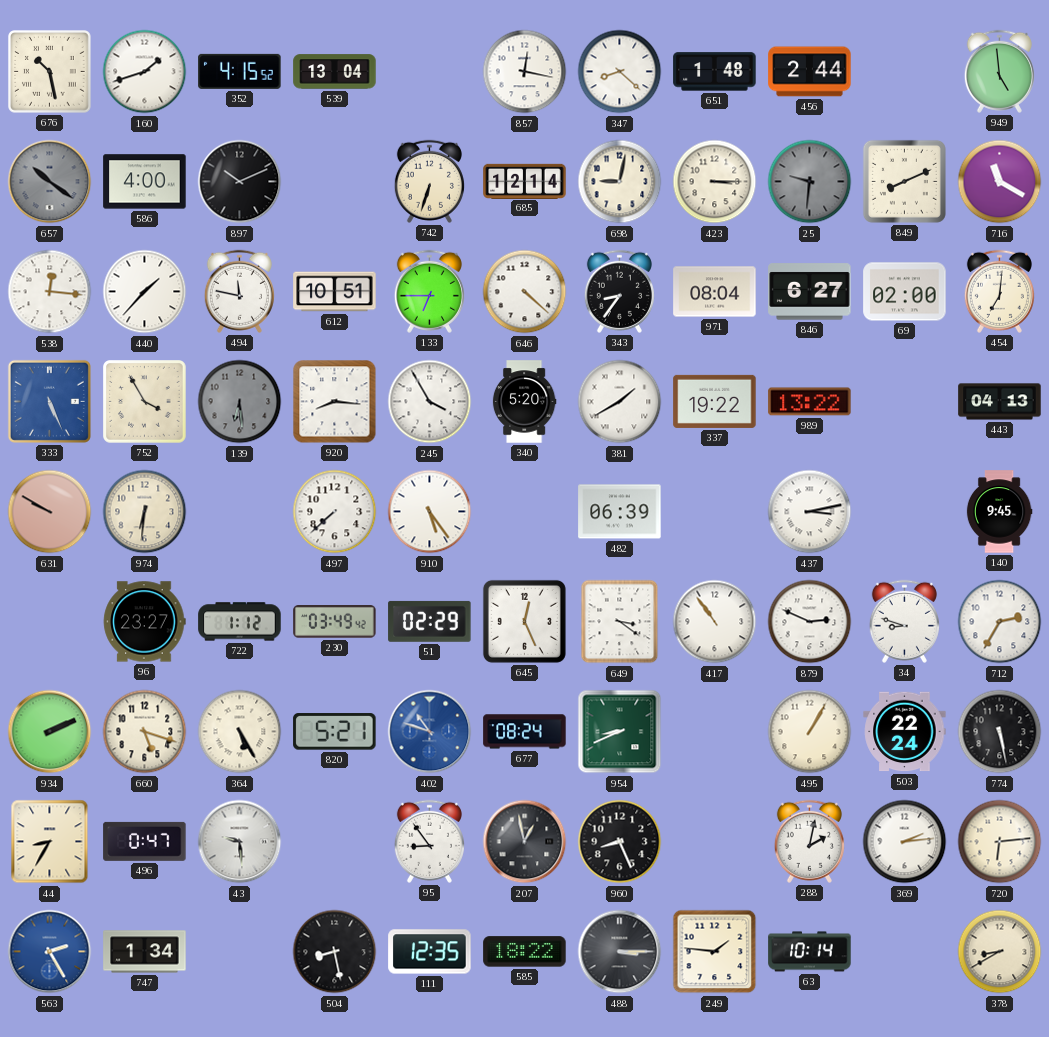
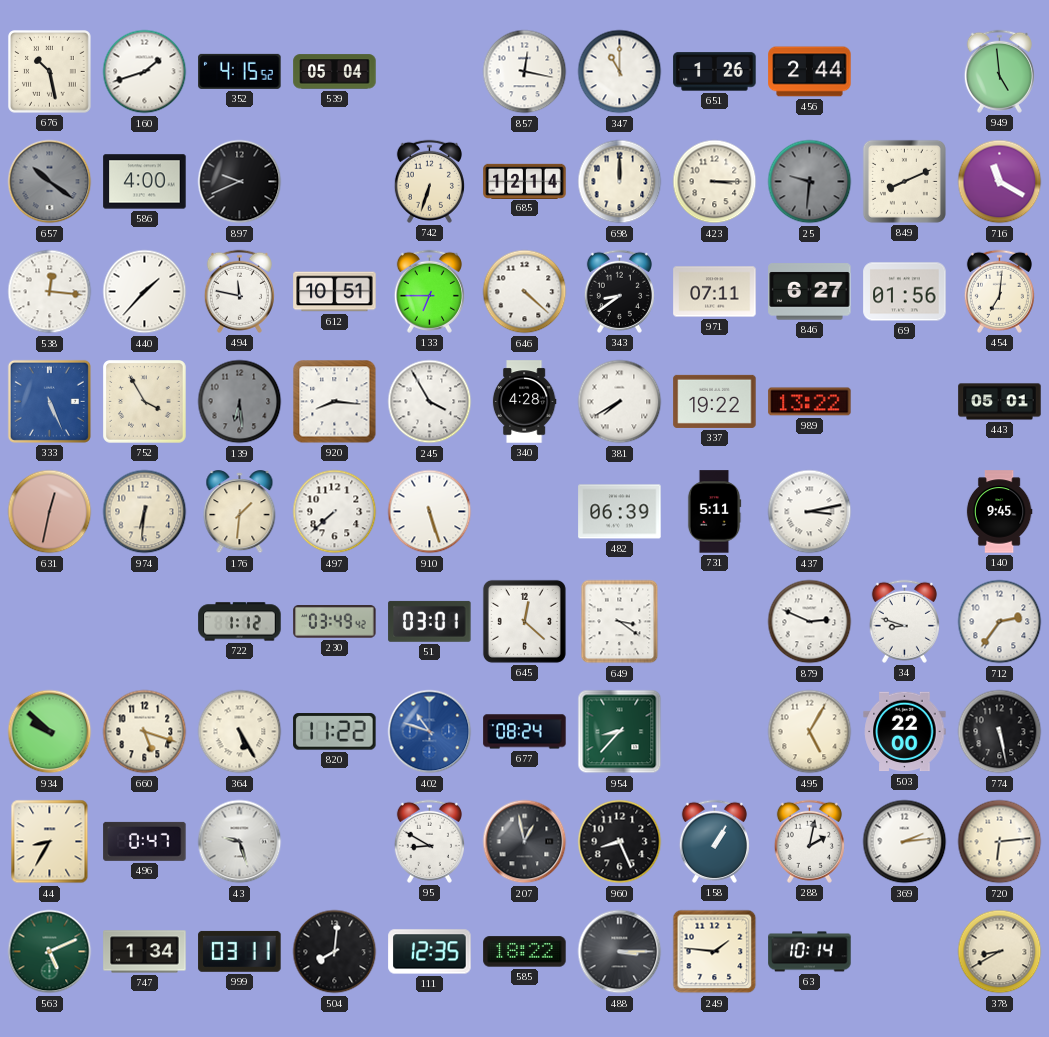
539: 13:04 -> 05:04 (335, 72)
347: 8:22 -> 11:00 (620, 72)
651: 1:48 -> 1:26 (715, 72)
897: 10:11 -> 9:41 (240, 182)
698: 9:02 -> 12:00 (620, 182)
343: 8:36 -> 8:39 (619, 291)
971: 08:04 -> 07:11 (715, 292)
69: 02:00 -> 01:56 (905, 292)
340: 5:20 -> 4:28 (524, 402)
381: 1:40 -> 7:40 (620, 402)
443: 04:13 -> 05:01 (1000, 402)
631: 9:50 -> 12:32 (50, 512)
176: none -> 1:31 (240, 512)
910: 5:24 -> 5:27 (430, 512)
731: none -> 5:11 (714, 512)
96: 23:27 -> none (144, 622)
51: 02:29 -> 03:01 (430, 621)
645: 12:26 -> 12:22 (524, 621)
417: 10:54 -> none (715, 622)
712: 2:35 -> 2:36 (1000, 622)
934: 2:11 -> 9:52 (50, 732)
820: 5:21 -> 11:22 (335, 732)
954: 8:41 -> 8:37 (620, 732)
495: 1:05 -> 5:05 (810, 732)
503: 22:24 -> 22:00 (905, 732)
43: 9:29 -> 9:27 (240, 842)
95: 8:54 -> 8:50 (429, 841)
158: none -> 1:05 (714, 841)
563: 2:25 -> 5:11 (50, 952)
563 dial: blue -> green (50, 952)
999: none -> 03:11 (240, 951)
504: 8:28 -> 8:01 (335, 952)
